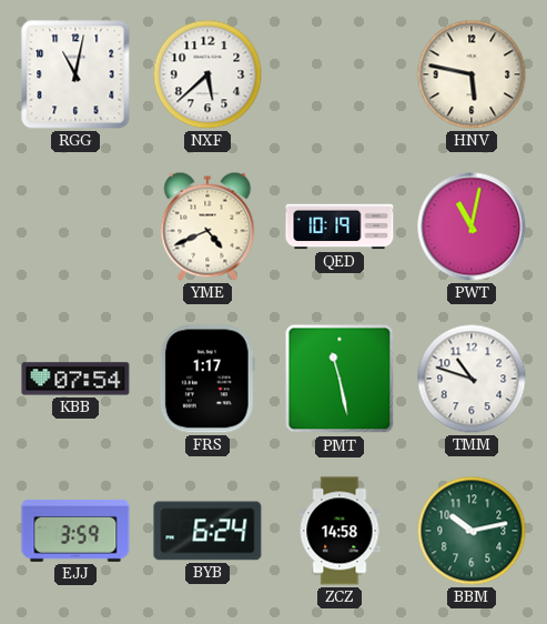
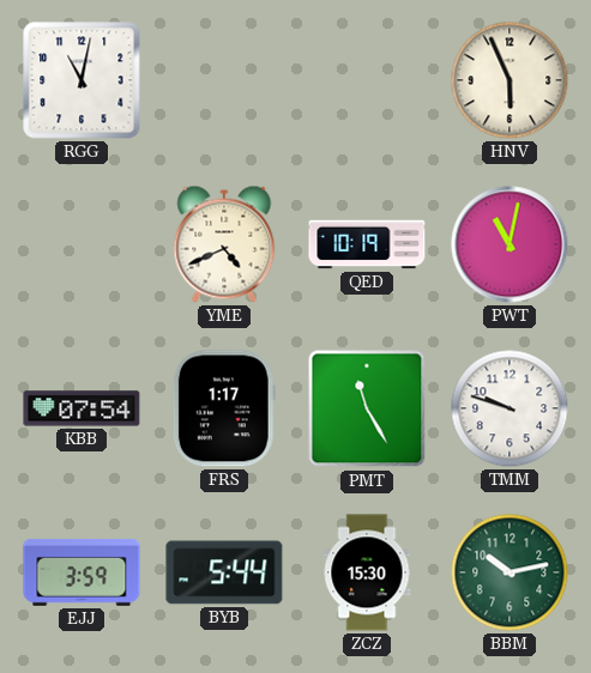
NXF: 5:38 -> none (207, 74)
HNV: 5:47 -> 5:56 (509, 80)
PMT: 11:28 -> 11:25 (367, 408)
TMM: 10:48 -> 9:48 (509, 408)
BYB: 6:24 -> 5:44 (224, 572)
ZCZ: 14:58 -> 15:30 (367, 572)
